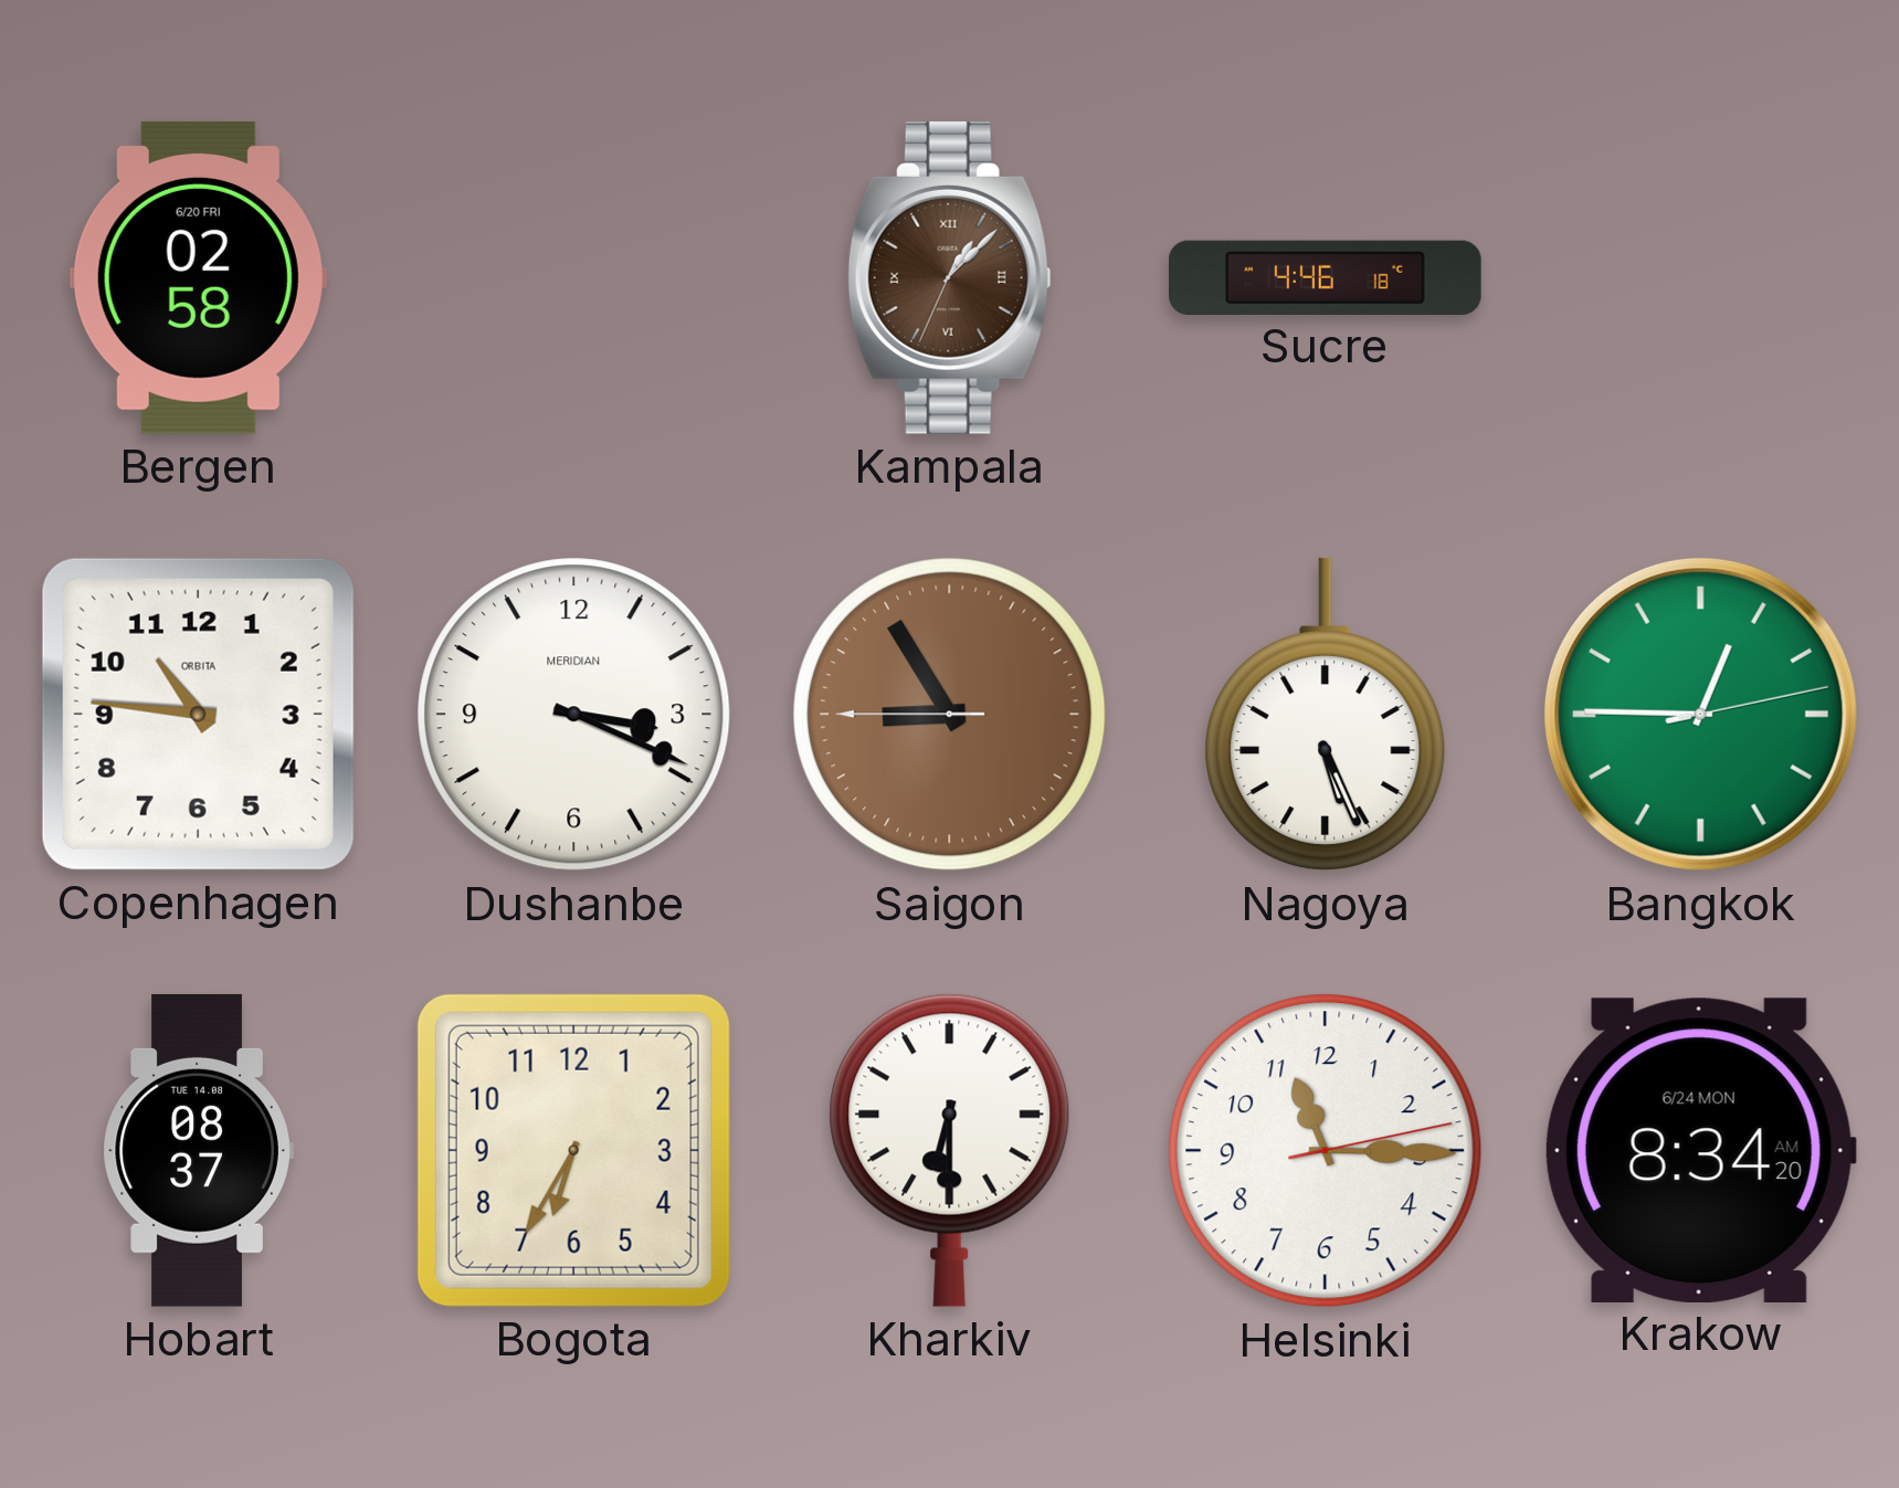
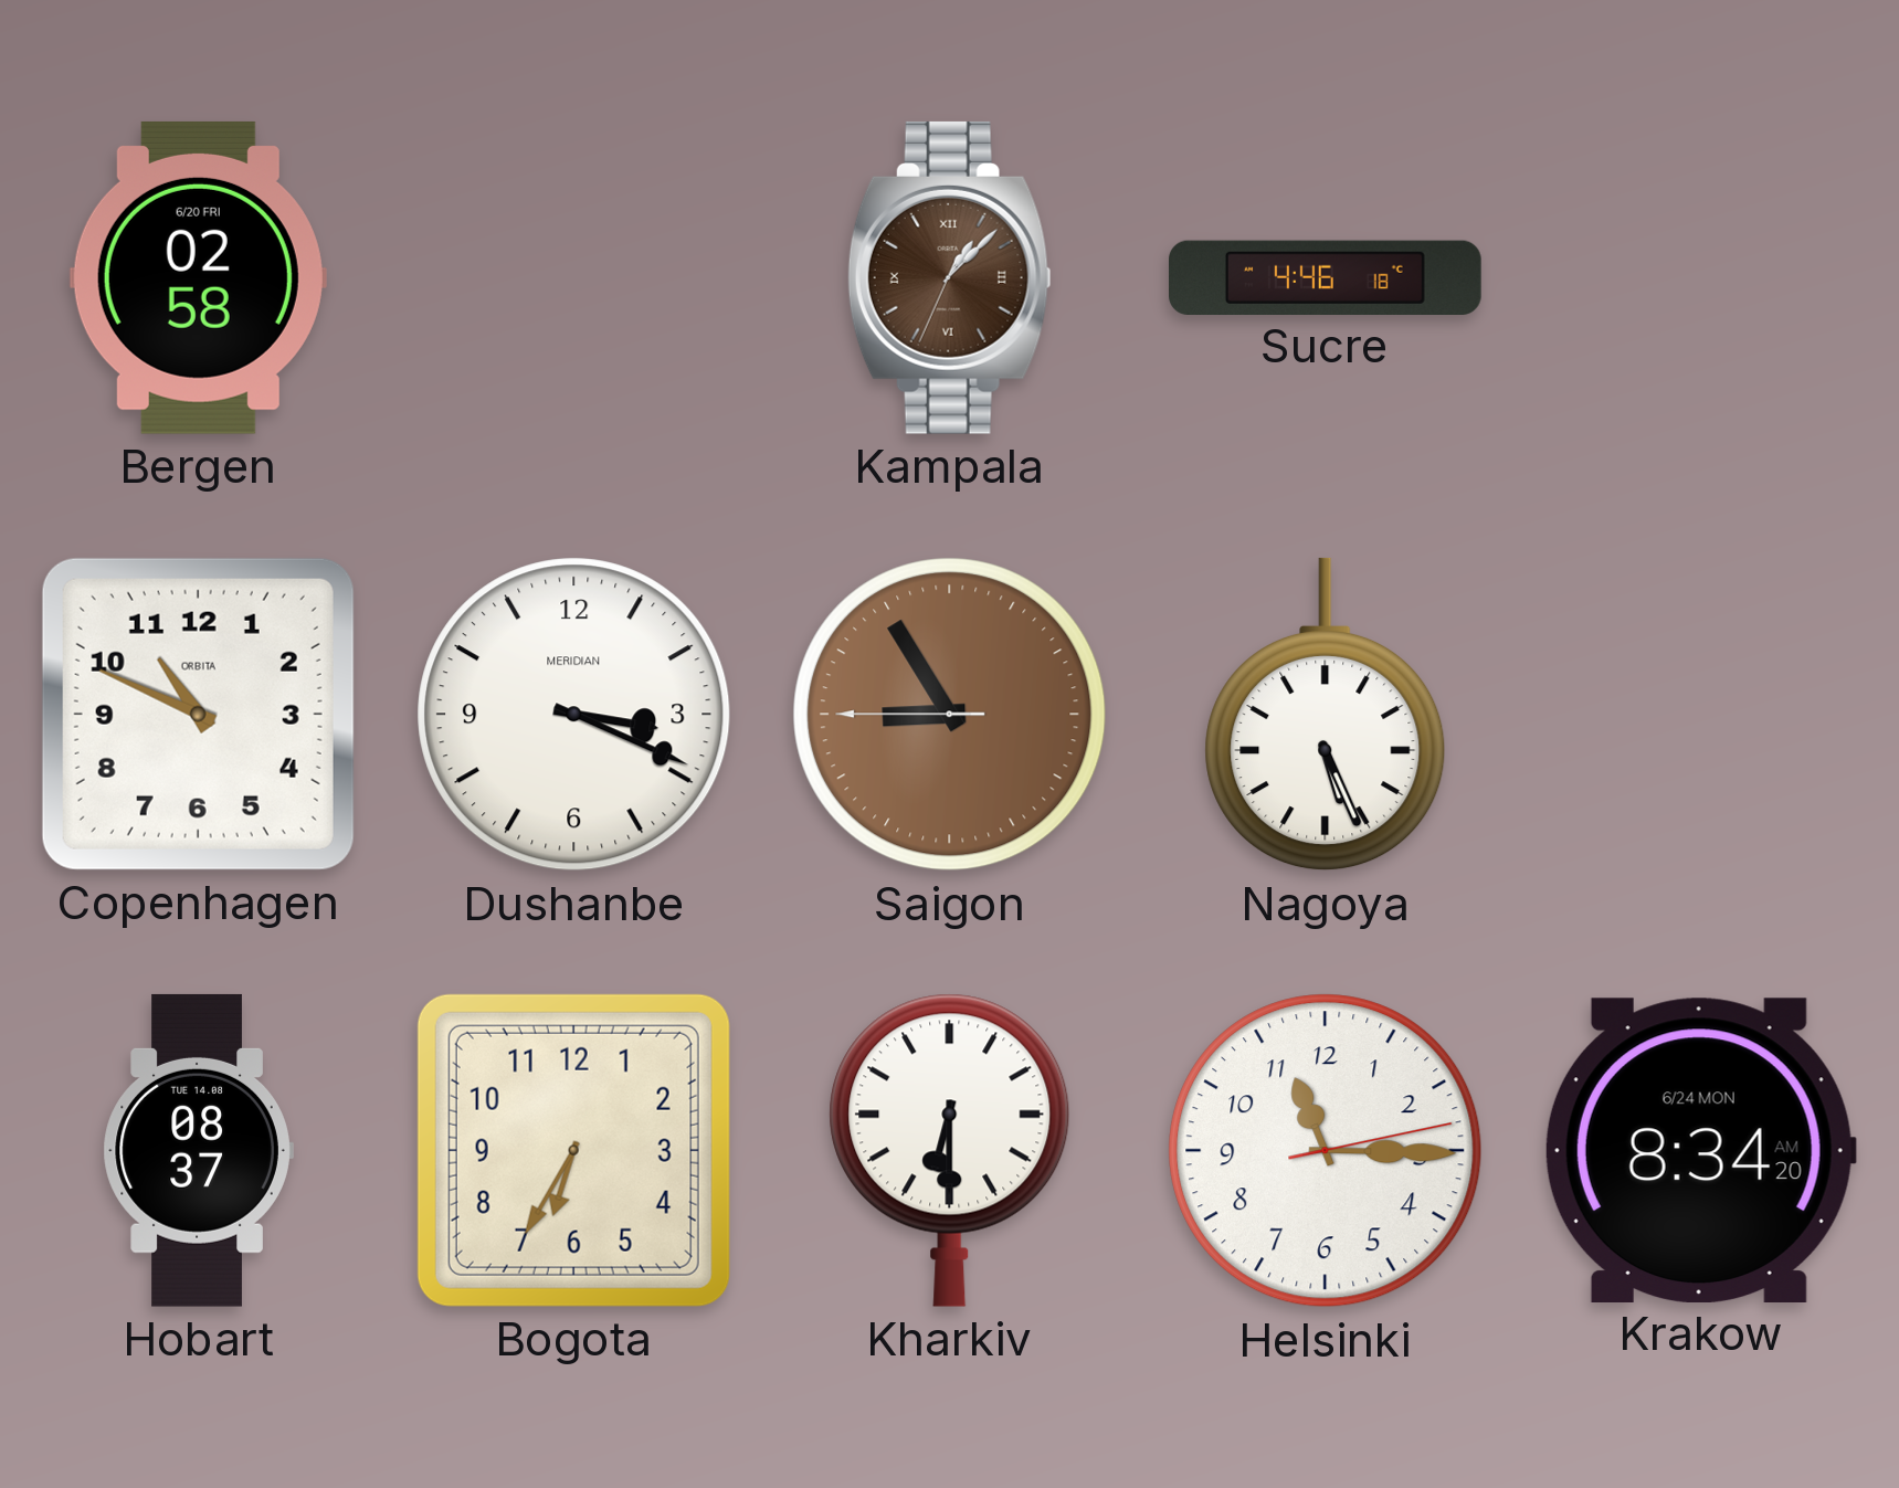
Copenhagen: 10:46 -> 10:49 (198, 714)
Bangkok: 12:45 -> none (1700, 714)
